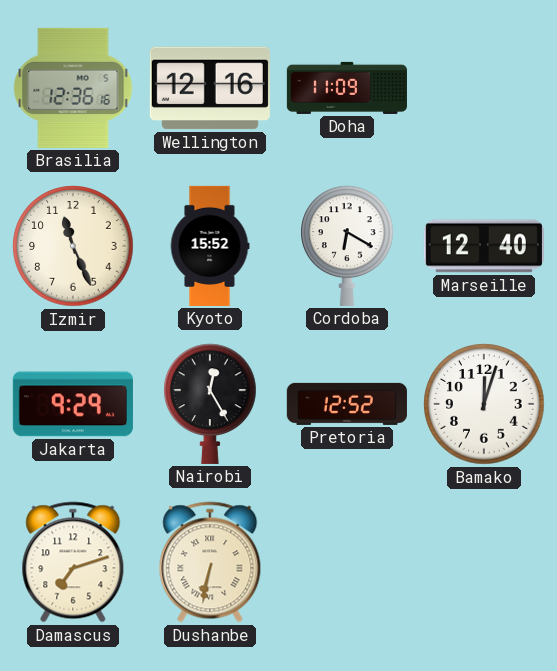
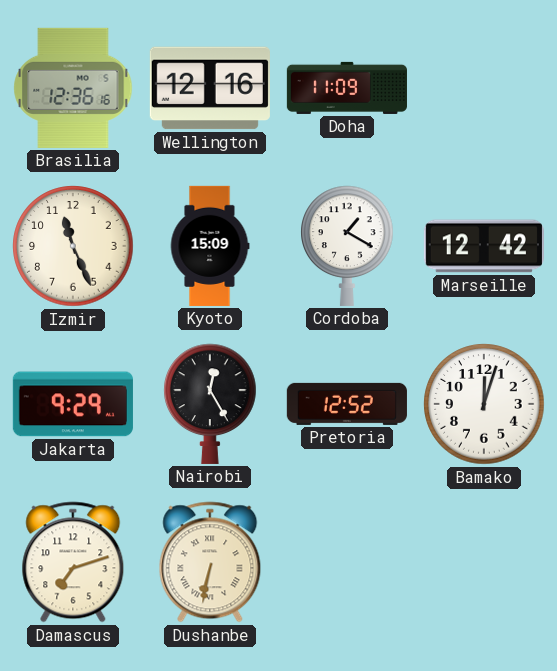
Kyoto: 15:52 -> 15:09 (210, 246)
Cordoba: 6:20 -> 1:20 (347, 246)
Marseille: 12:40 -> 12:42 (484, 246)
